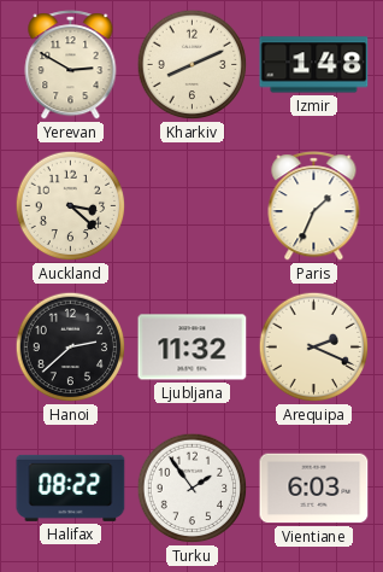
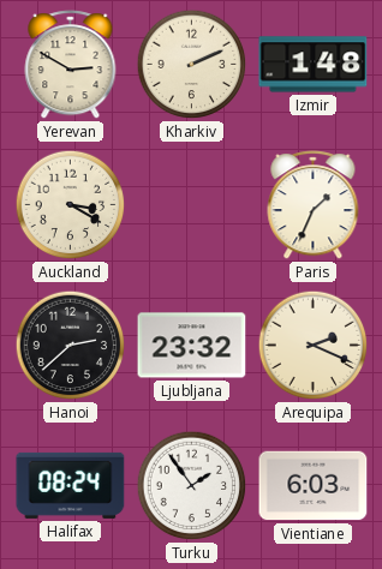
Kharkiv: 8:11 -> 2:11 (192, 65)
Auckland: 3:22 -> 3:20 (71, 205)
Ljubljana: 11:32 -> 23:32 (192, 346)
Halifax: 08:22 -> 08:24 (71, 485)
